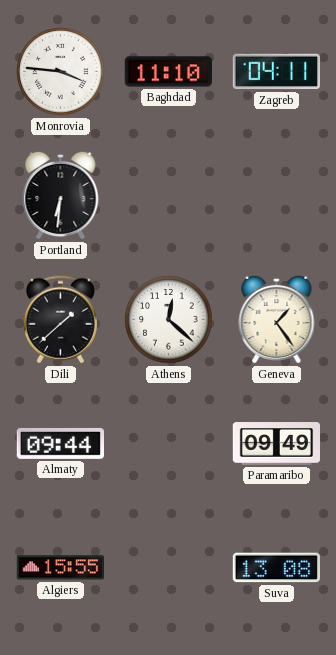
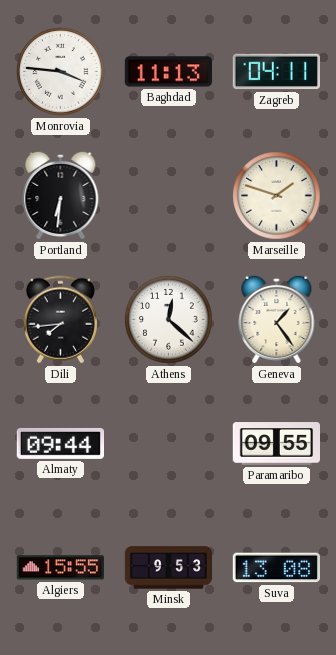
Baghdad: 11:10 -> 11:13 (168, 72)
Marseille: none -> 1:48 (277, 196)
Dili: 1:38 -> 7:44 (60, 320)
Paramaribo: 09:49 -> 09:55 (276, 444)
Minsk: none -> 9:53 (169, 568)
